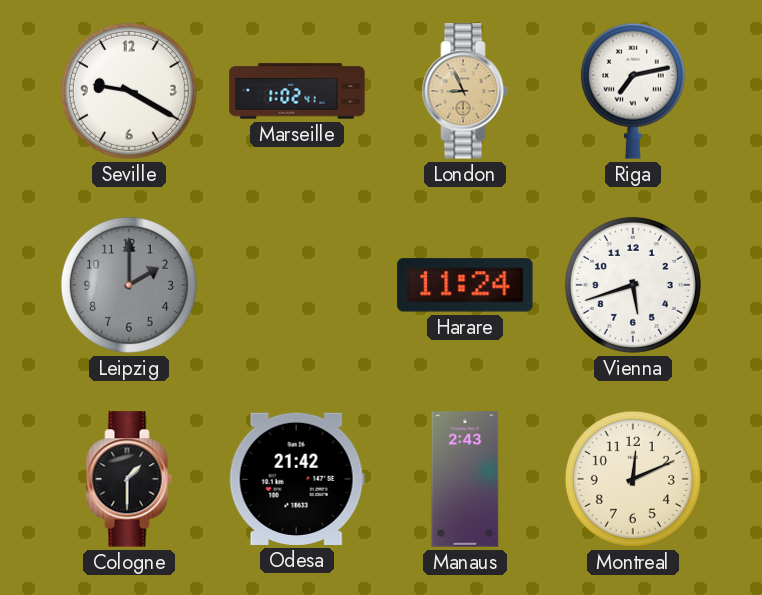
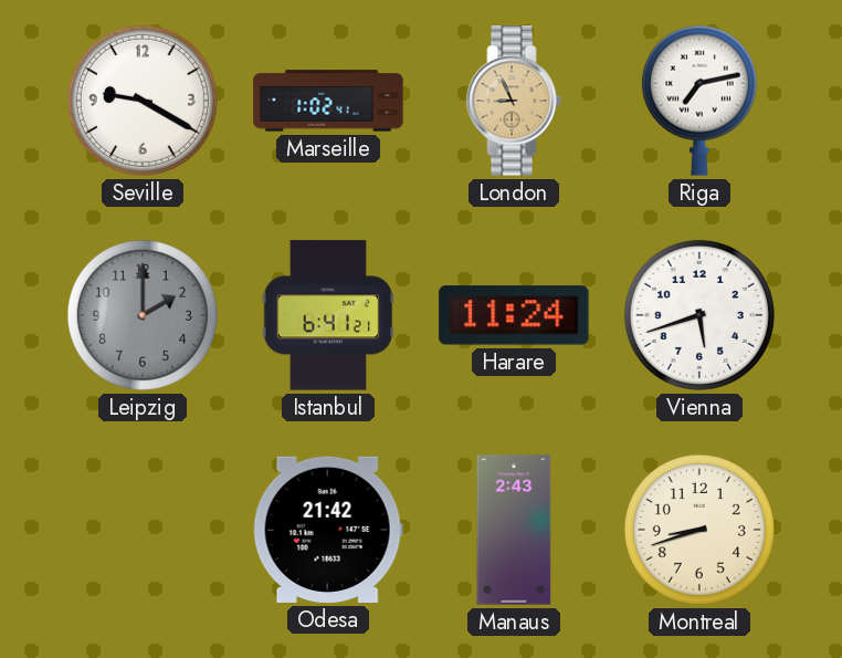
Istanbul: none -> 6:41 (328, 315)
Cologne: 1:30 -> none (129, 479)
Montreal: 12:11 -> 8:42 (699, 530)
